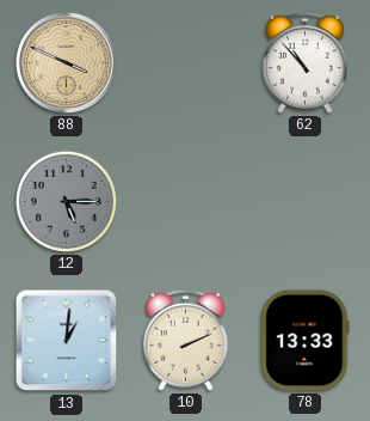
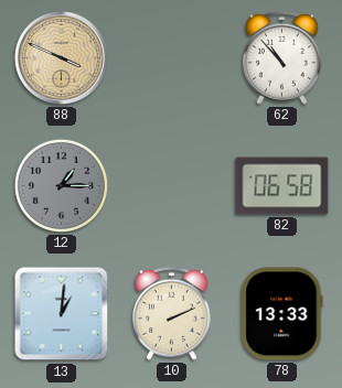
12: 5:15 -> 1:15 (61, 185)
82: none -> 06:58 (282, 186)
